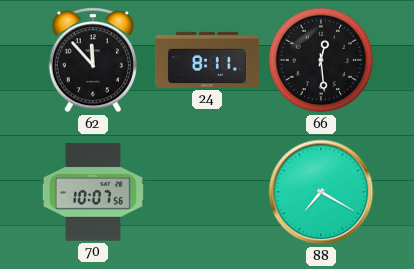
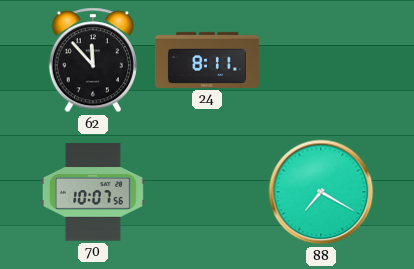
66: 12:29 -> none (321, 60)
